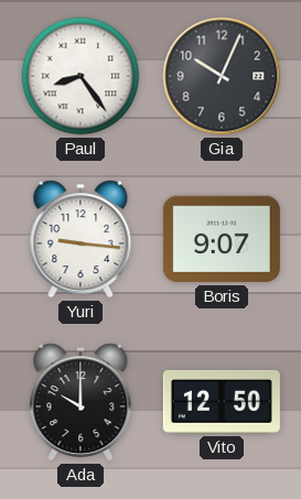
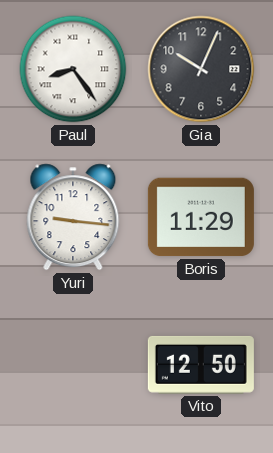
Boris: 9:07 -> 11:29 (201, 217)
Ada: 10:00 -> none (80, 402)
